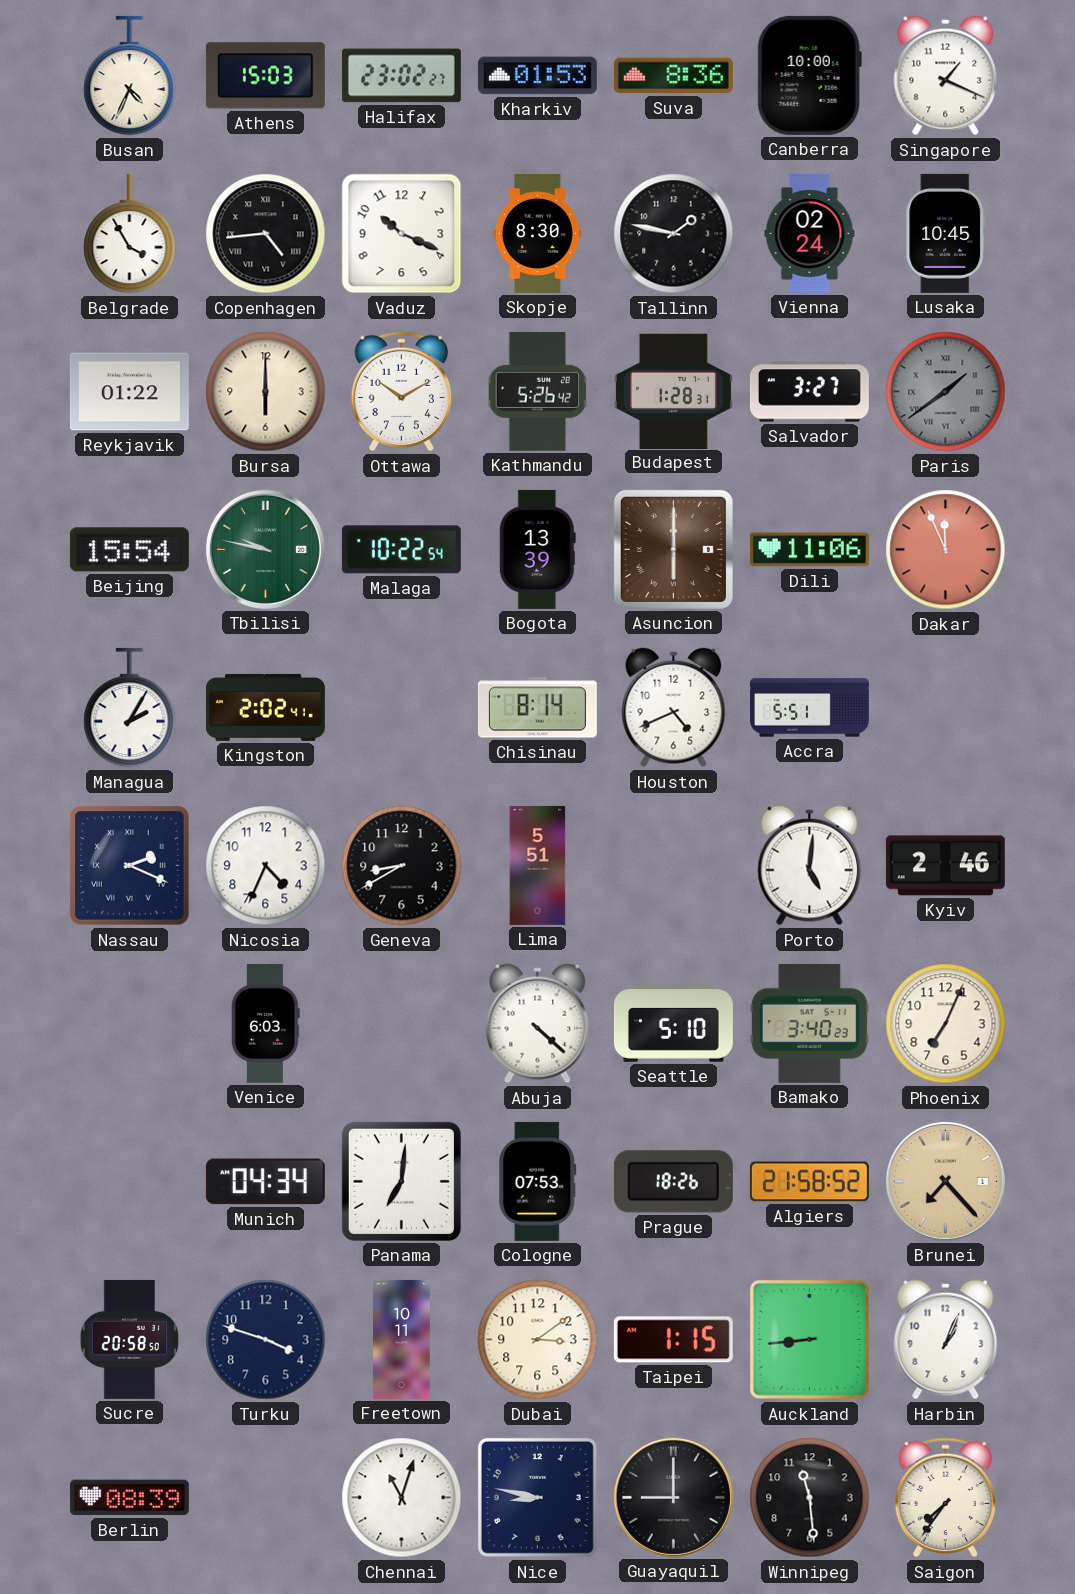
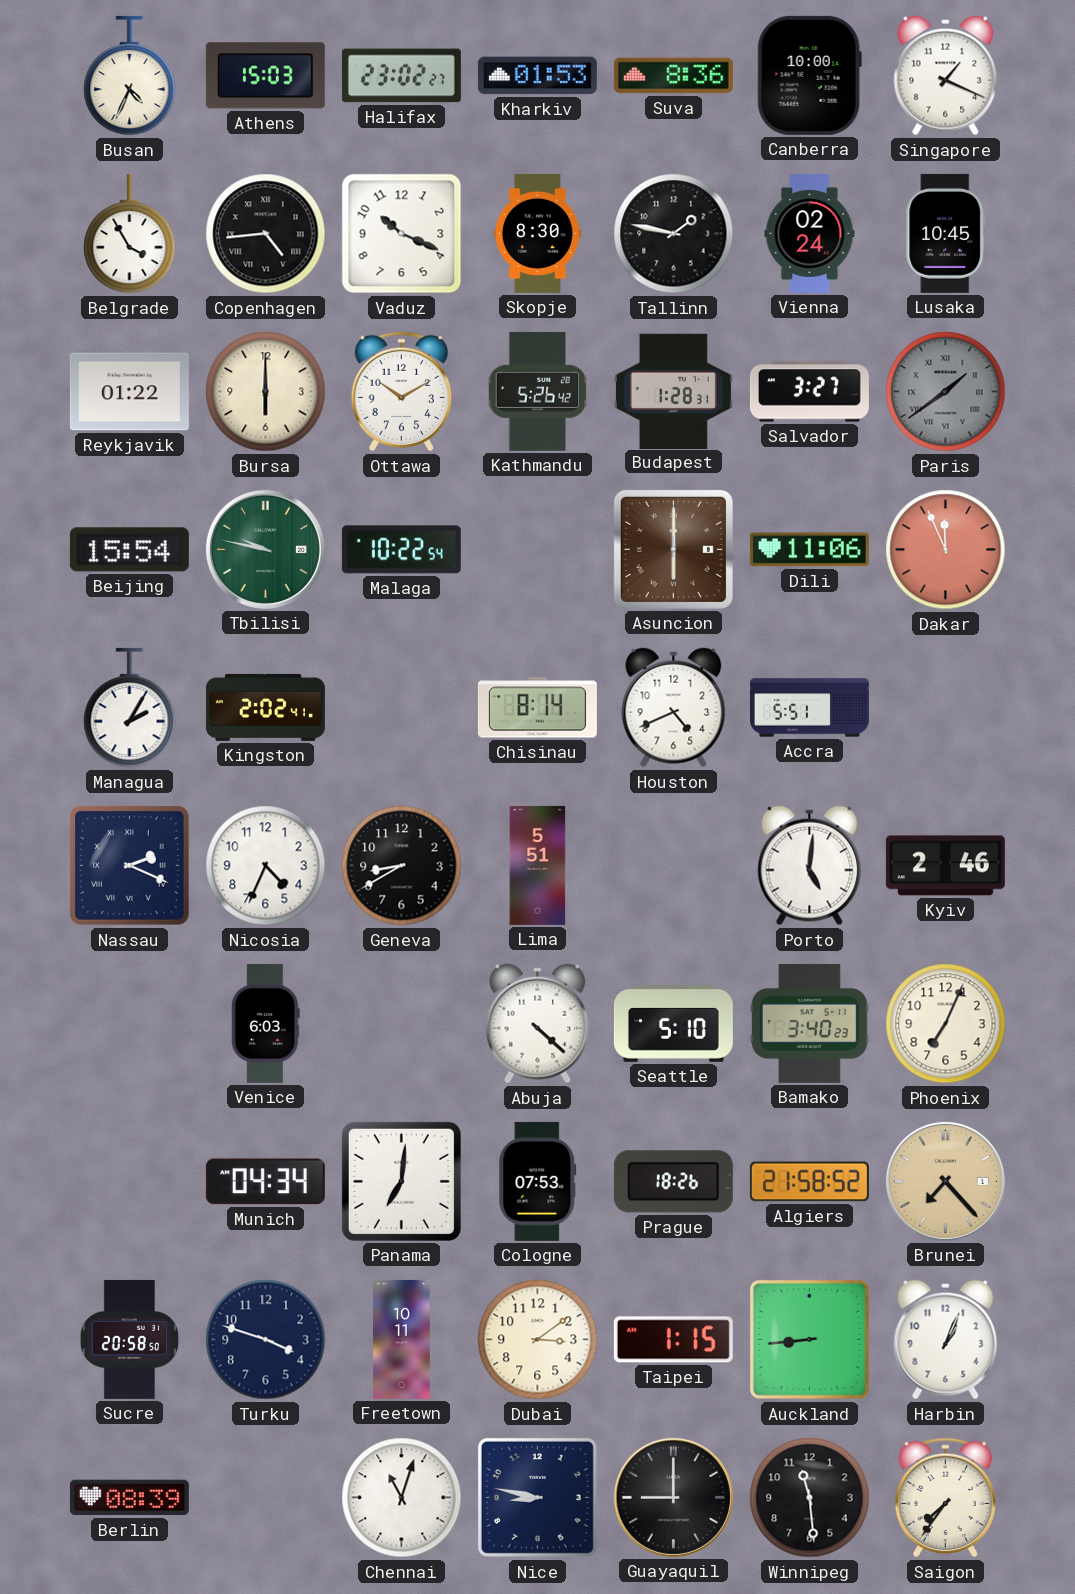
Bogota: 13:39 -> none (537, 549)
